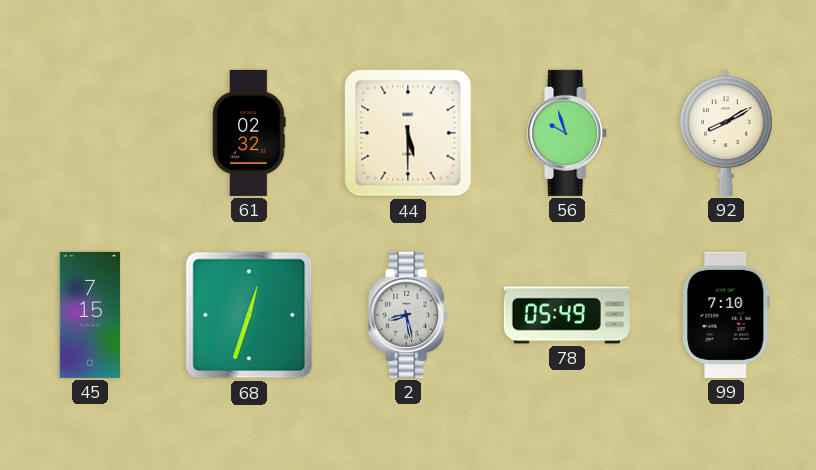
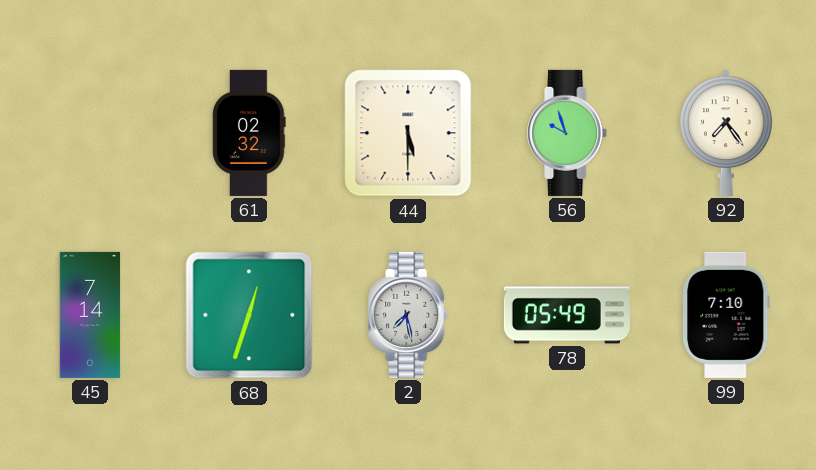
92: 8:10 -> 7:24 (726, 133)
45: 7:15 -> 7:14 (90, 315)
2: 8:28 -> 7:28 (409, 315)
